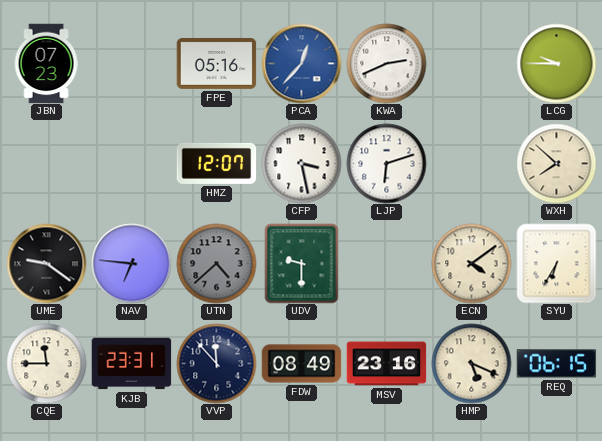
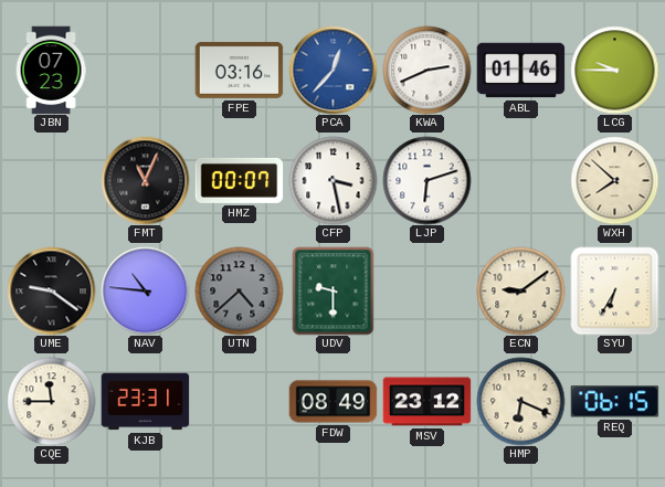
FPE: 05:16 -> 03:16 (239, 70)
ABL: none -> 01:46 (520, 71)
FMT: none -> 11:04 (145, 180)
HMZ: 12:07 -> 00:07 (239, 180)
NAV: 6:46 -> 10:46 (145, 290)
ECN: 4:09 -> 9:09 (520, 290)
VVP: 11:53 -> none (216, 363)
MSV: 23:16 -> 23:12 (426, 402)
HMP: 5:19 -> 6:19 (520, 401)
